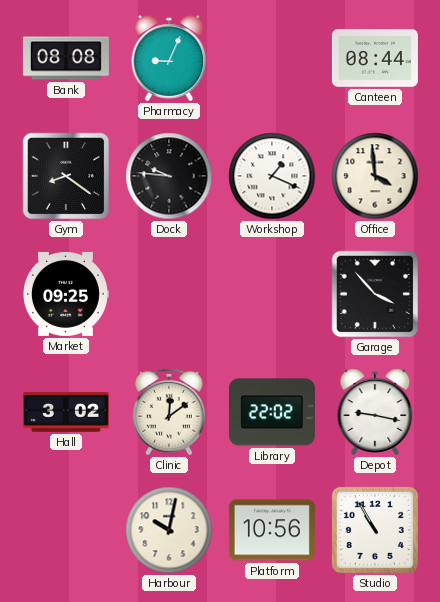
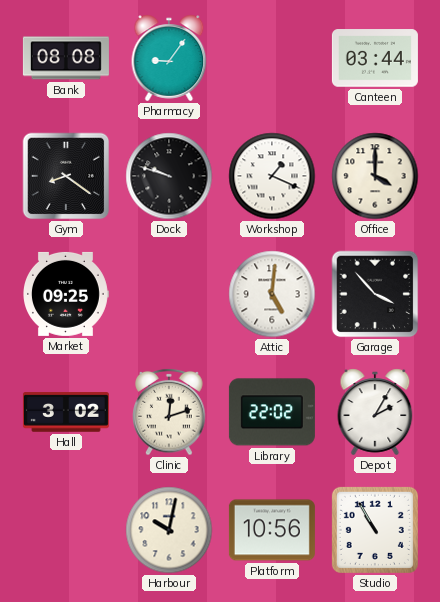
Pharmacy: 9:04 -> 9:06 (169, 58)
Canteen: 08:44 -> 03:44 (375, 58)
Dock: 9:46 -> 9:48 (169, 176)
Office: 3:59 -> 4:00 (375, 176)
Attic: none -> 5:01 (272, 294)
Clinic: 12:09 -> 12:12 (169, 412)
Depot: 9:17 -> 2:05 (375, 412)
